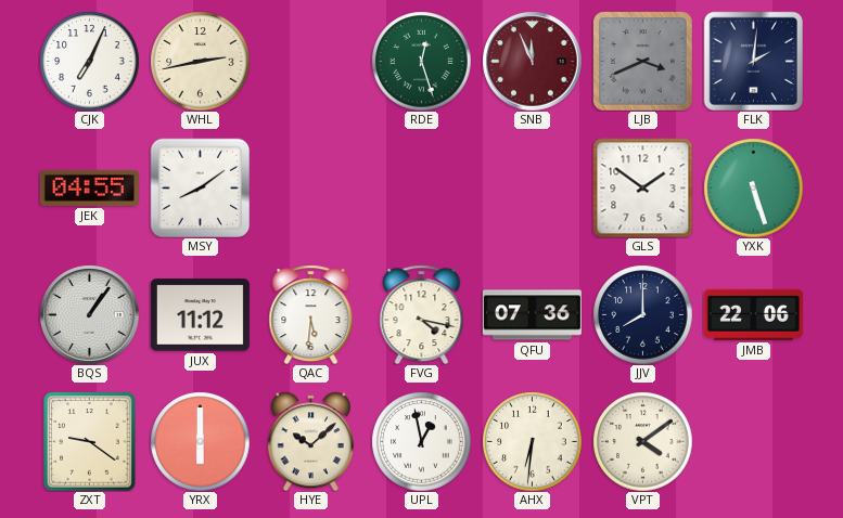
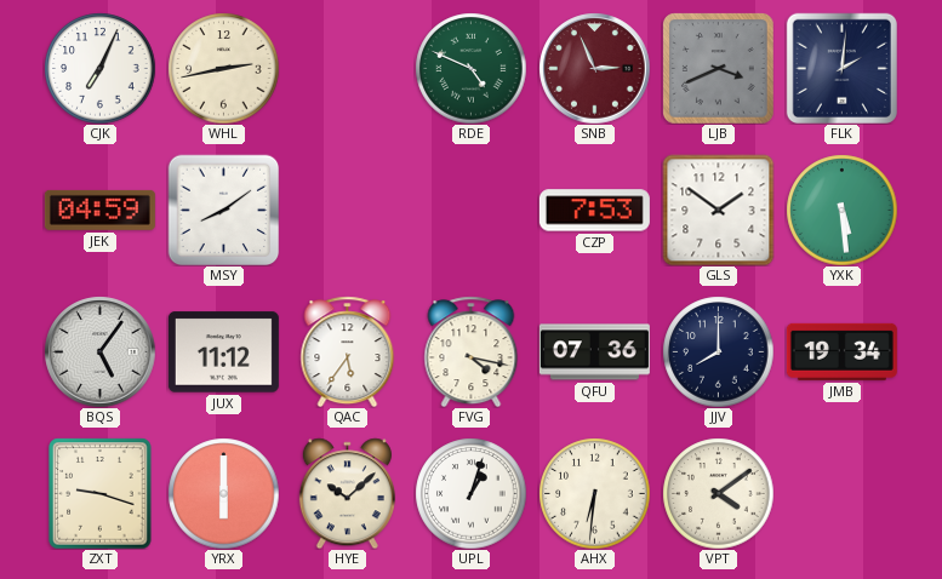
RDE: 12:27 -> 4:49 (470, 68)
SNB: 11:56 -> 2:56 (594, 68)
JEK: 04:55 -> 04:59 (99, 210)
CZP: none -> 7:53 (594, 211)
YXK: 5:27 -> 5:29 (841, 210)
BQS: 1:06 -> 5:06 (99, 351)
QAC: 5:31 -> 5:36 (348, 351)
JMB: 22:06 -> 19:34 (841, 351)
ZXT: 9:21 -> 9:18 (101, 493)
UPL: 12:58 -> 1:03 (470, 493)
